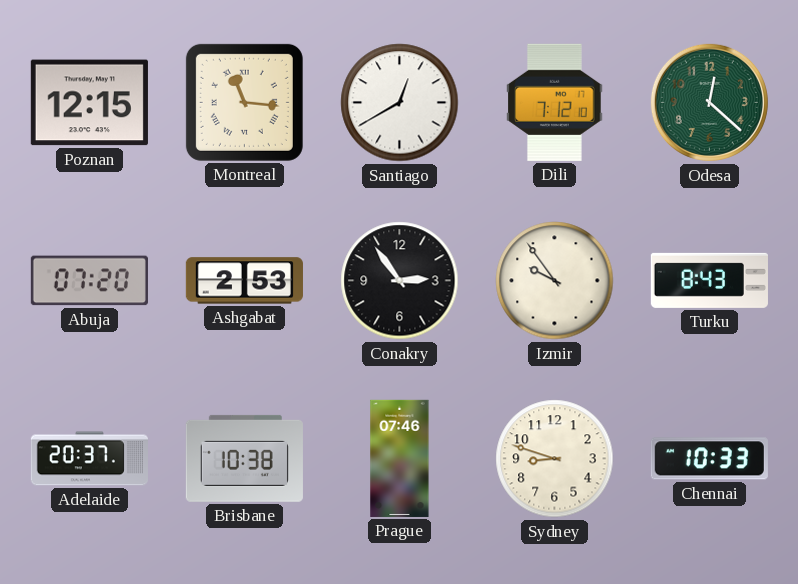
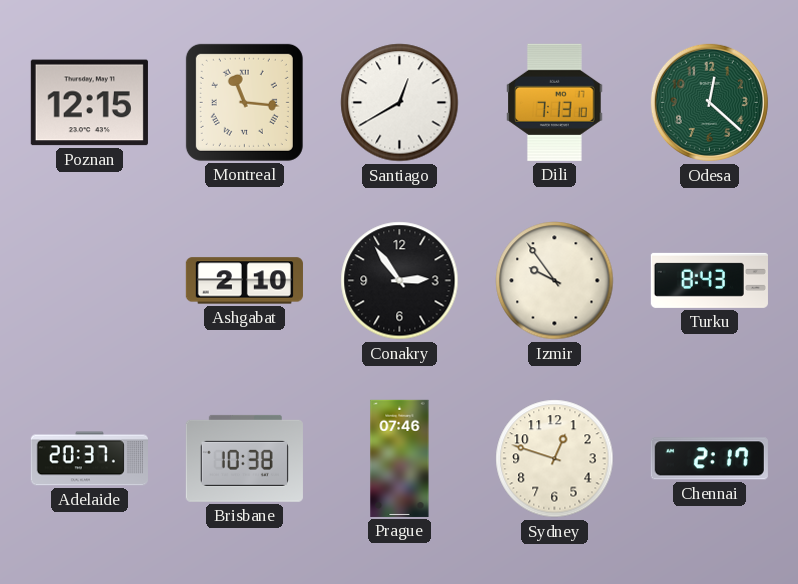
Dili: 7:12 -> 7:13 (555, 102)
Abuja: 07:20 -> none (89, 281)
Ashgabat: 2:53 -> 2:10 (244, 281)
Sydney: 8:48 -> 12:48 (555, 459)
Chennai: 10:33 -> 2:17 (709, 459)
